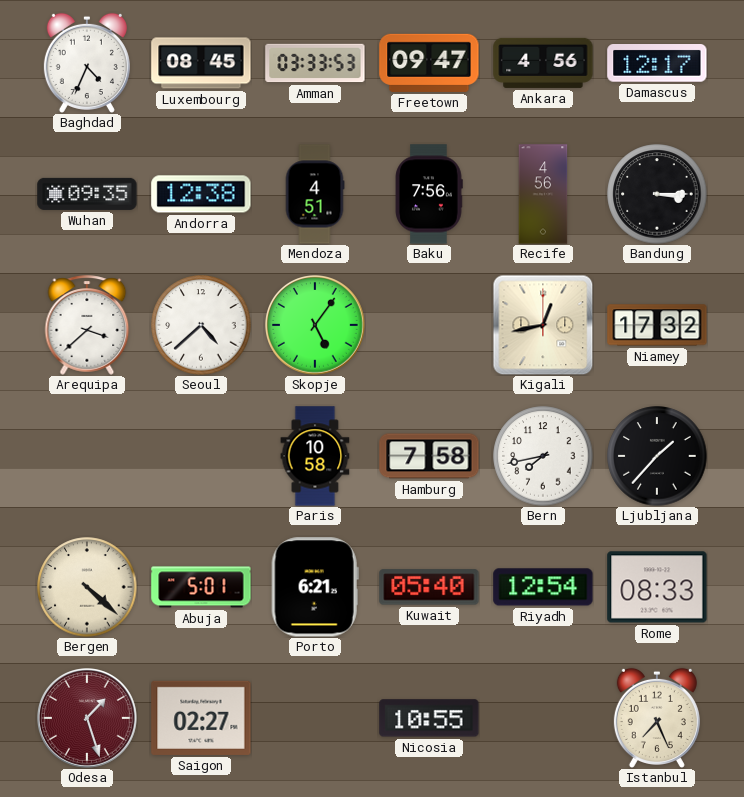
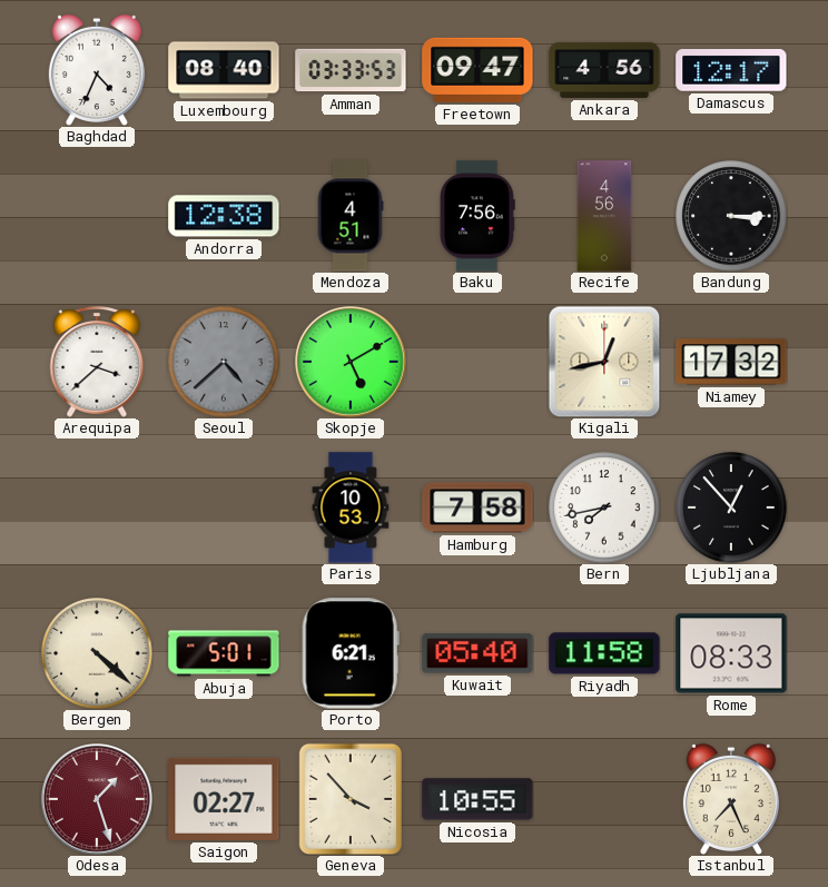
Luxembourg: 08:45 -> 08:40 (224, 70)
Wuhan: 09:35 -> none (87, 194)
Seoul dial: white -> grey (224, 362)
Skopje: 5:06 -> 5:10 (352, 363)
Paris: 10:58 -> 10:53 (351, 507)
Ljubljana: 1:37 -> 12:53 (731, 507)
Riyadh: 12:54 -> 11:58 (604, 653)
Geneva: none -> 3:53 (349, 798)
